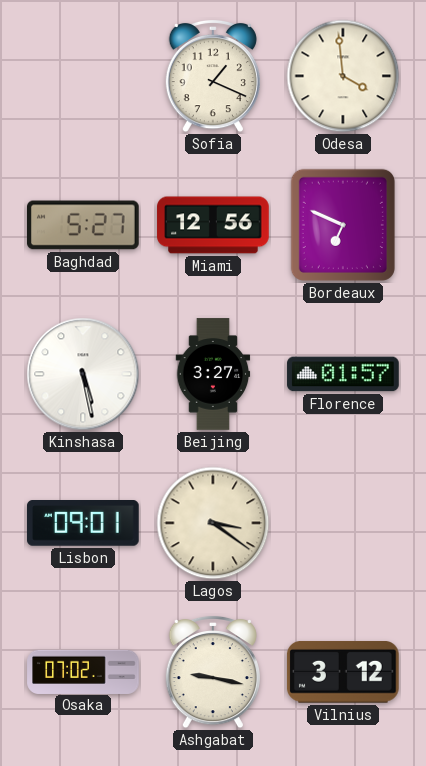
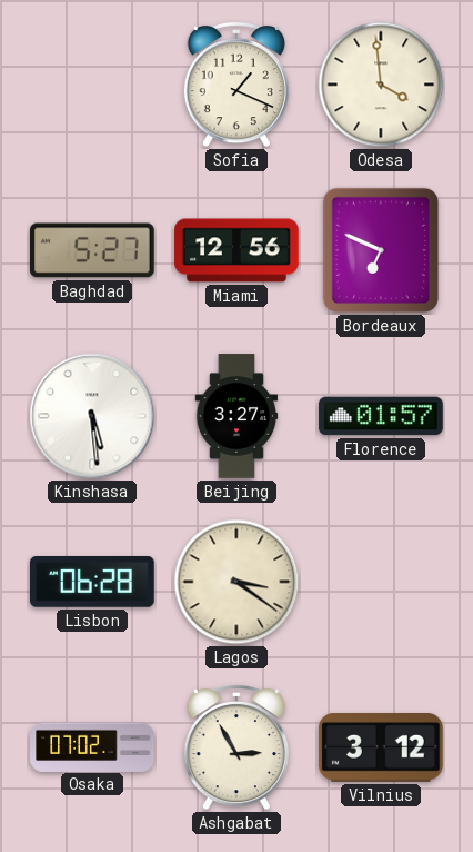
Kinshasa: 5:28 -> 5:29 (92, 416)
Lisbon: 09:01 -> 06:28 (93, 583)
Ashgabat: 9:17 -> 2:55 (236, 747)
